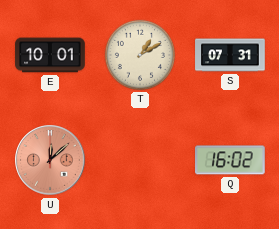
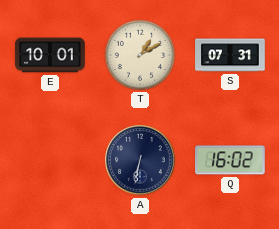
U: 12:08 -> none (50, 160)
A: none -> 6:32 (140, 160)
